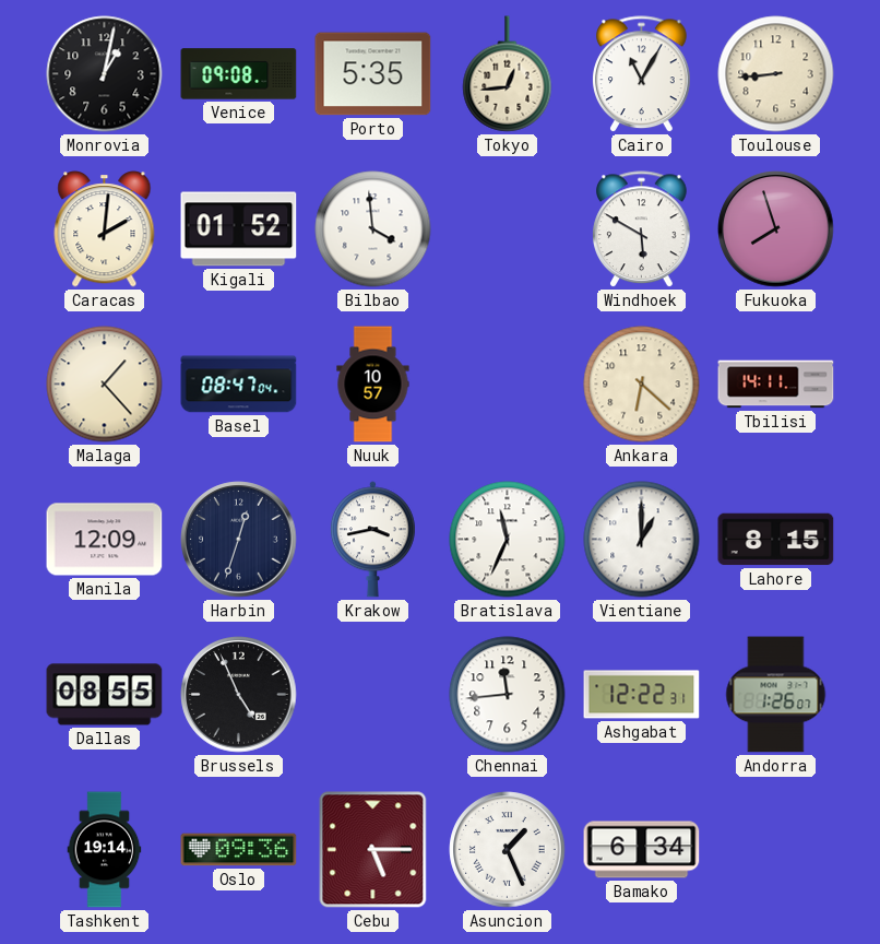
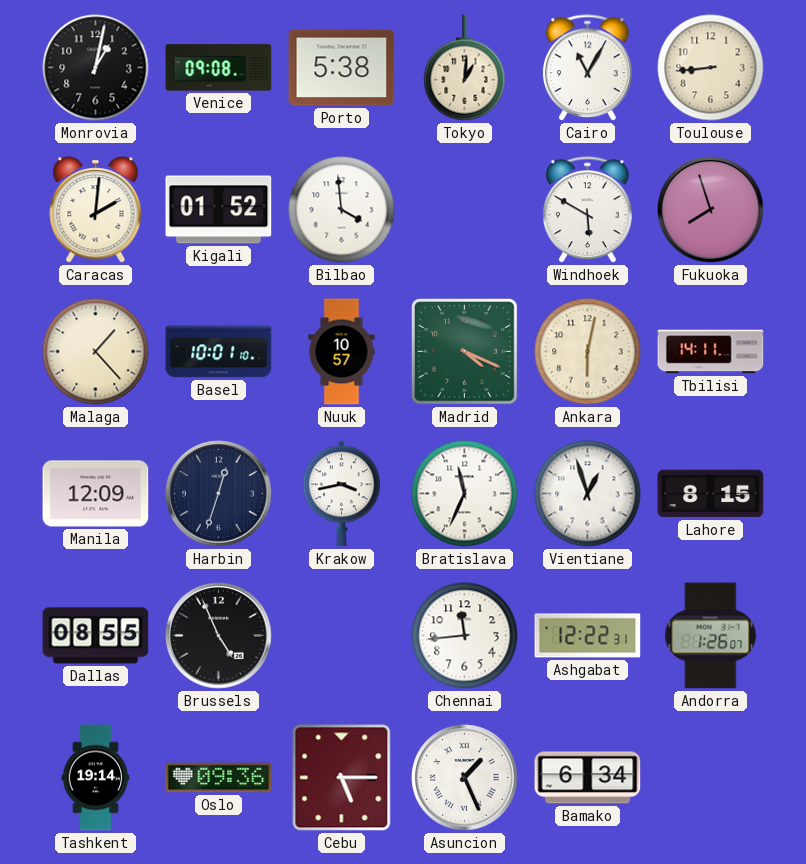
Porto: 5:35 -> 5:38 (342, 68)
Tokyo: 12:44 -> 1:01 (465, 68)
Basel: 08:47 -> 10:01 (219, 352)
Madrid: none -> 4:19 (465, 352)
Ankara: 6:22 -> 6:02 (588, 352)
Vientiane: 1:00 -> 12:57 (588, 494)
